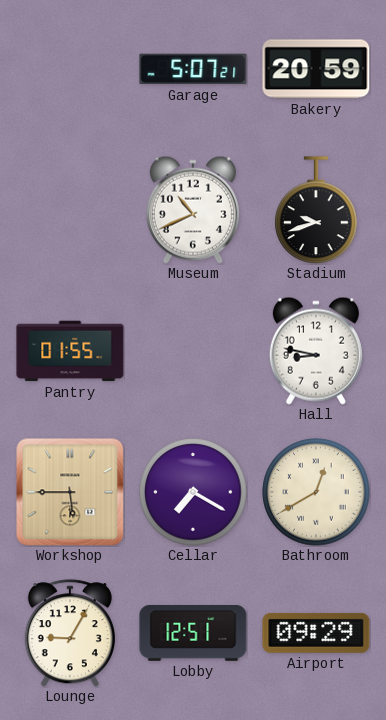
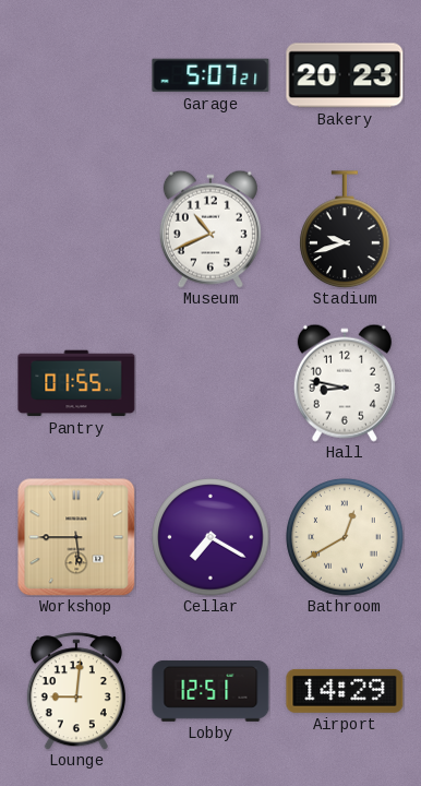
Bakery: 20:59 -> 20:23 (345, 75)
Lounge: 9:05 -> 9:01 (76, 691)
Airport: 09:29 -> 14:29 (345, 691)
